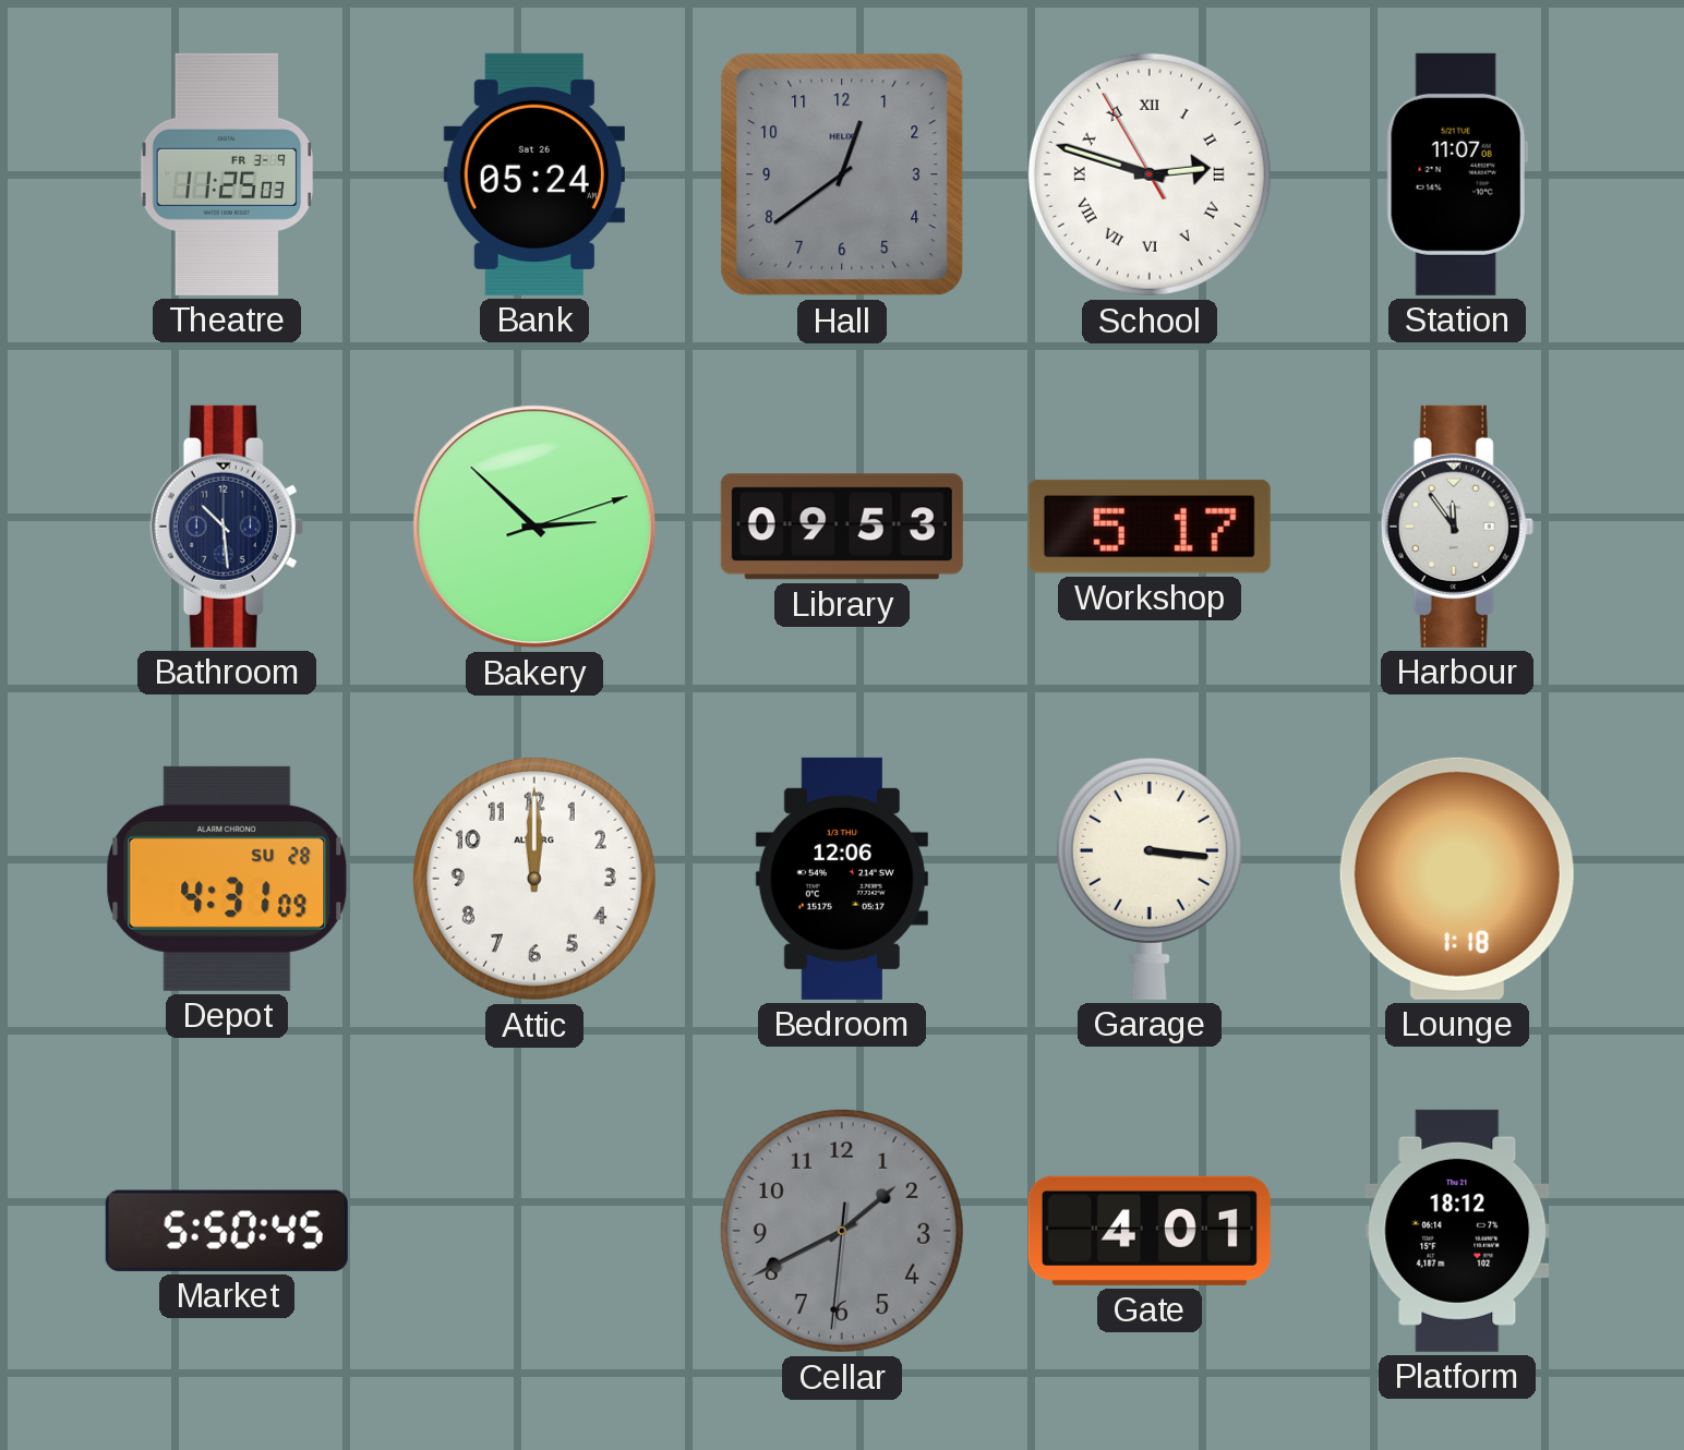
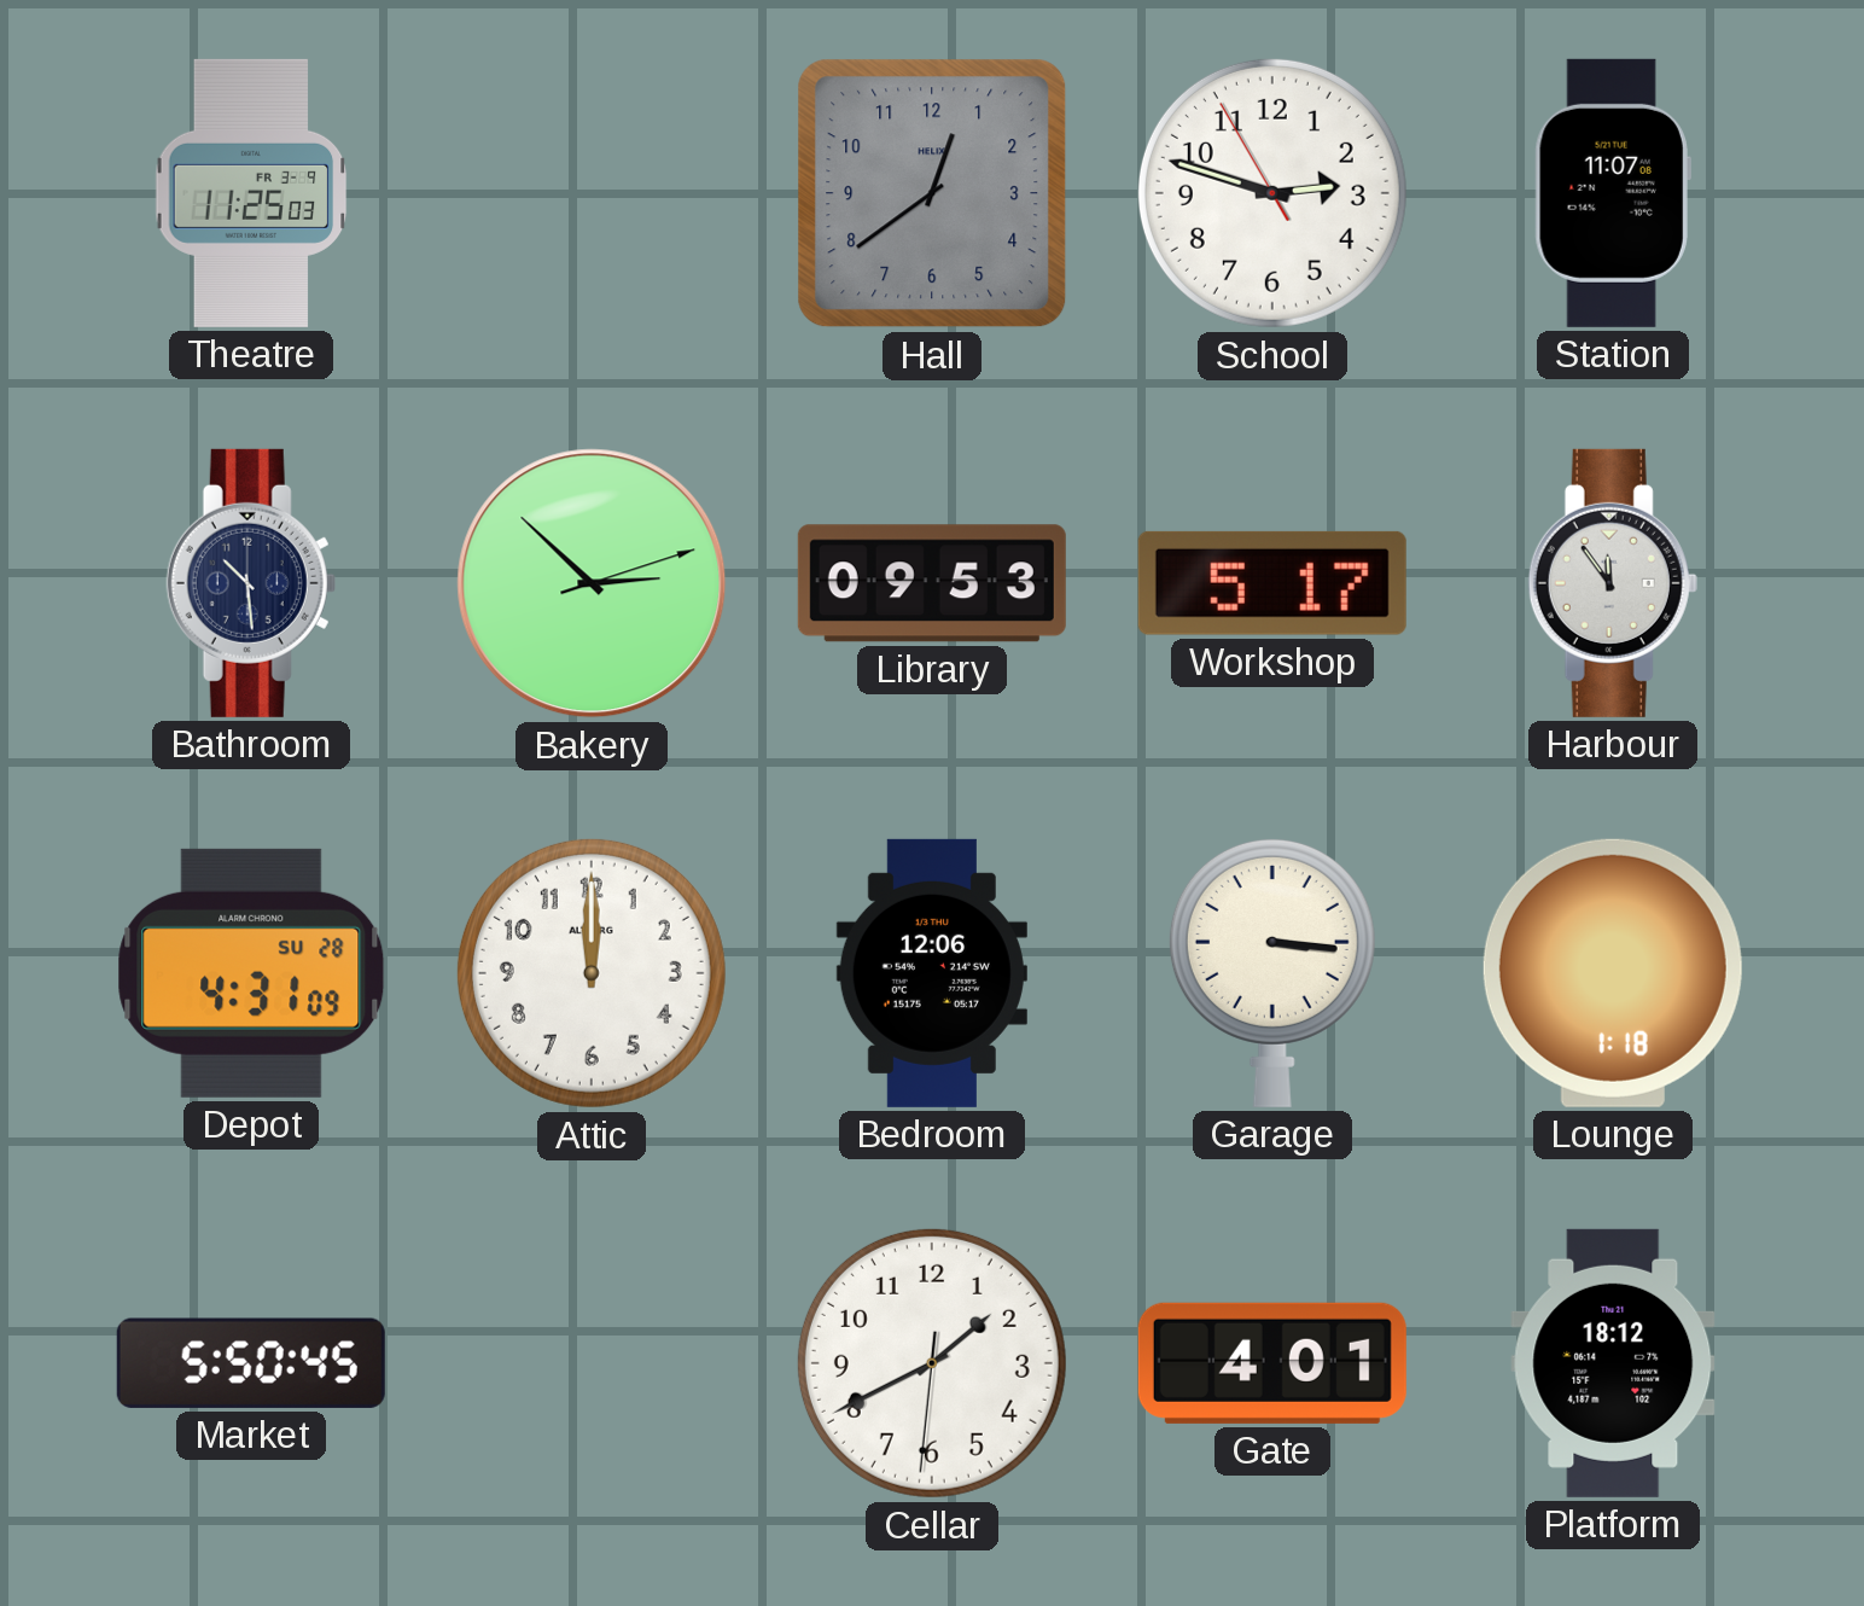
Bank: 05:24 -> none (534, 174)
School numerals: Roman -> Arabic (1272, 193)
Cellar dial: grey -> white (932, 1363)
